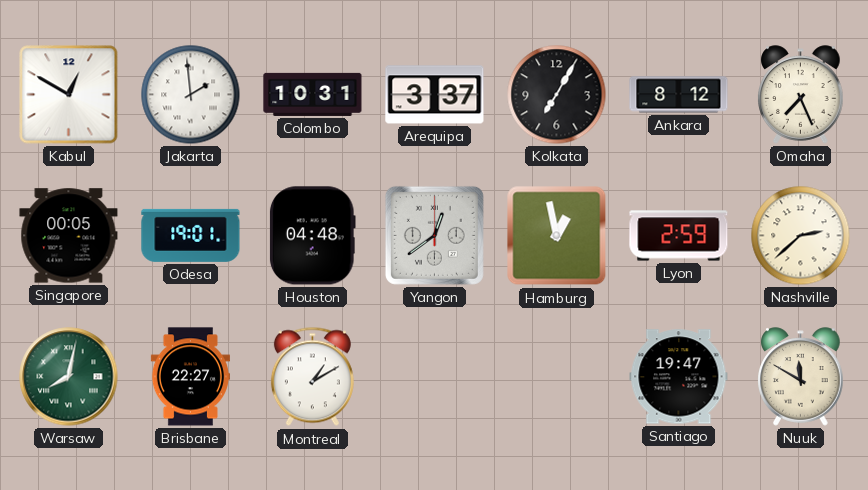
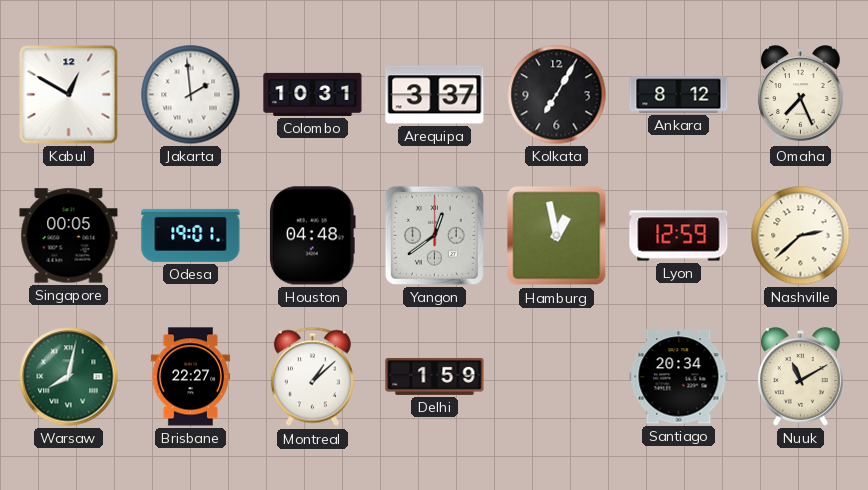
Lyon: 2:59 -> 12:59 (679, 236)
Montreal: 1:10 -> 1:08 (312, 377)
Delhi: none -> 1:59 (435, 376)
Santiago: 19:47 -> 20:34 (679, 377)
Nuuk: 11:50 -> 11:10 (801, 377)
